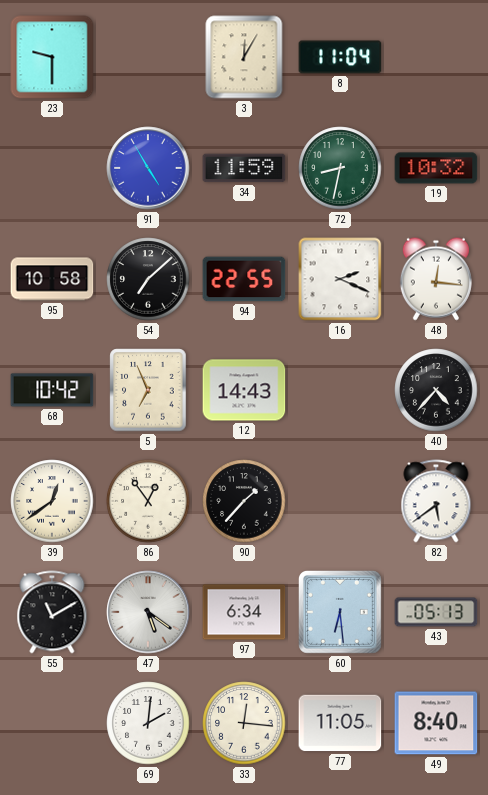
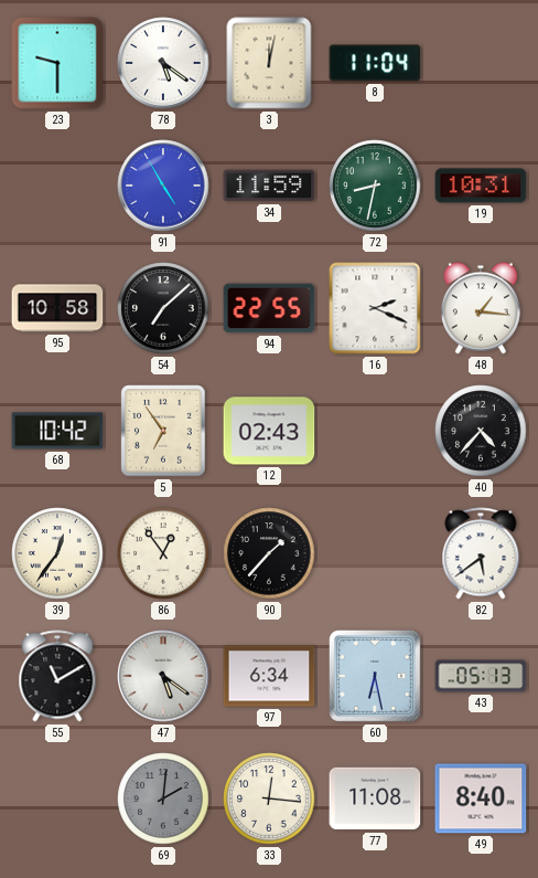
78: none -> 5:21 (163, 63)
3: 12:05 -> 12:02 (269, 63)
19: 10:32 -> 10:31 (481, 186)
48: 12:16 -> 1:16 (481, 308)
5: 6:56 -> 6:54 (163, 431)
12: 14:43 -> 02:43 (269, 431)
39: 12:39 -> 12:36 (57, 553)
60: 6:29 -> 6:28 (375, 676)
69 dial: white -> grey (163, 798)
77: 11:05 -> 11:08 (375, 798)
